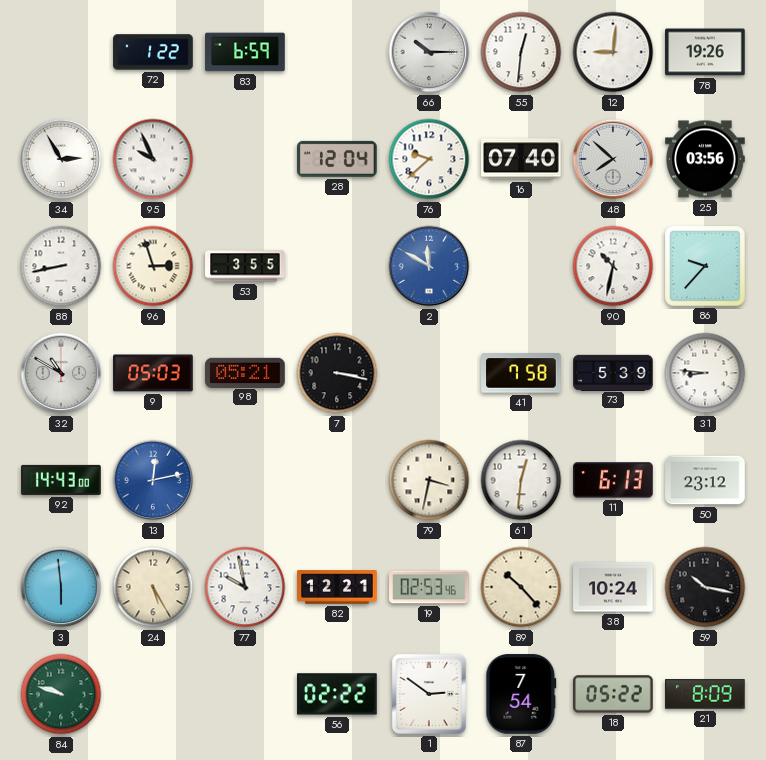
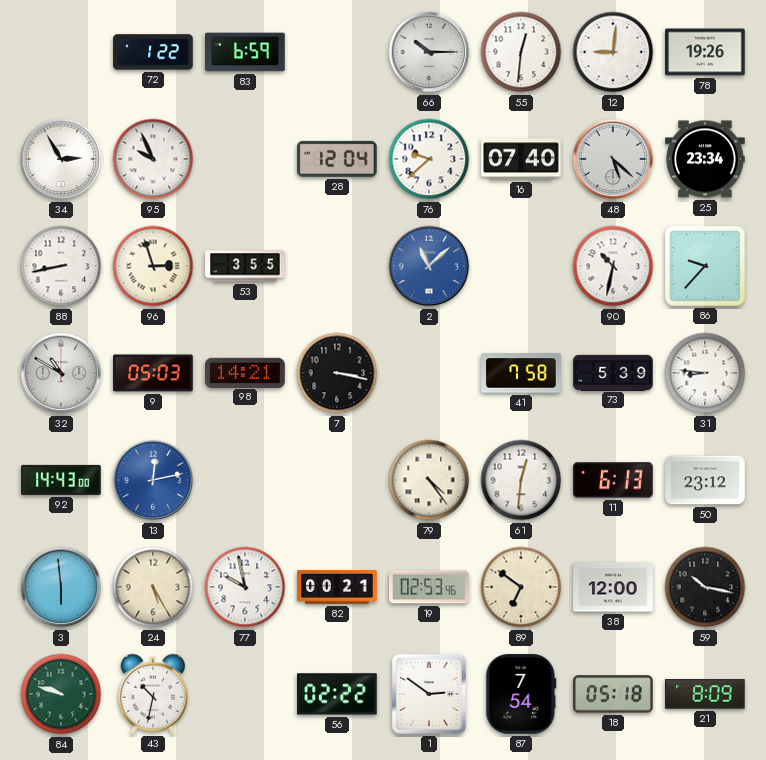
48: 7:52 -> 5:22 (613, 159)
25: 03:56 -> 23:34 (705, 159)
2: 11:50 -> 11:08 (429, 266)
98: 05:21 -> 14:21 (245, 372)
79: 3:32 -> 4:24 (429, 480)
82: 12:21 -> 00:21 (337, 587)
89: 10:23 -> 6:51 (521, 587)
38: 10:24 -> 12:00 (613, 587)
43: none -> 10:32 (153, 694)
18: 05:22 -> 05:18 (613, 694)
